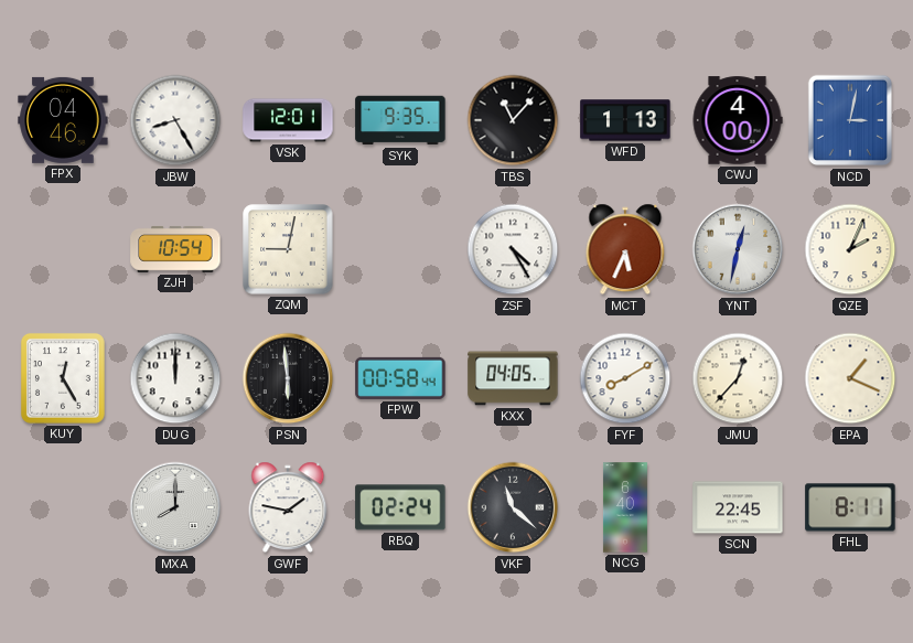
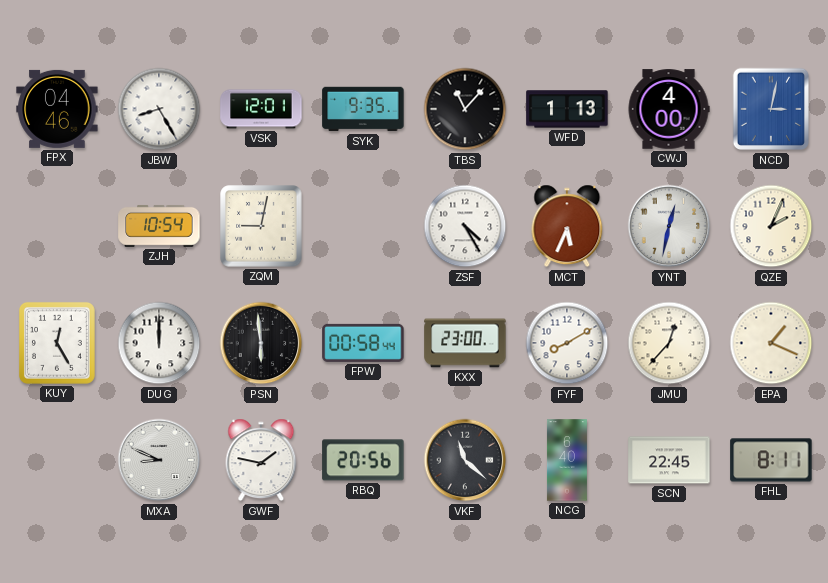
KXX: 04:05 -> 23:00 (465, 343)
MXA: 8:00 -> 8:49 (159, 460)
RBQ: 02:24 -> 20:56 (363, 460)
